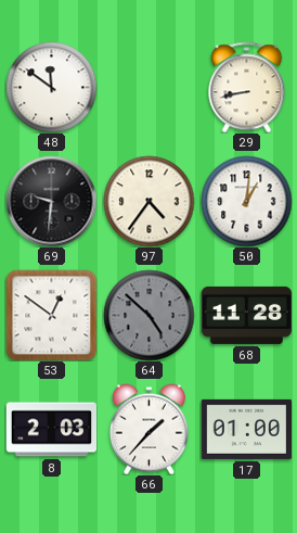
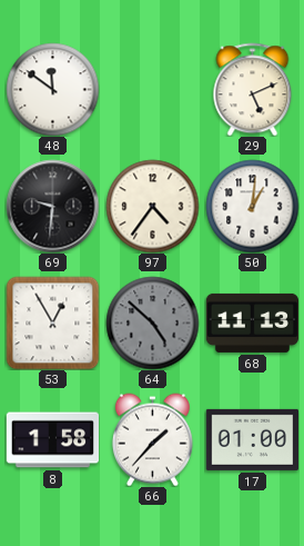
29: 8:43 -> 5:11 (253, 89)
53: 12:51 -> 12:55 (52, 322)
68: 11:28 -> 11:13 (252, 322)
8: 2:03 -> 1:58 (52, 440)
